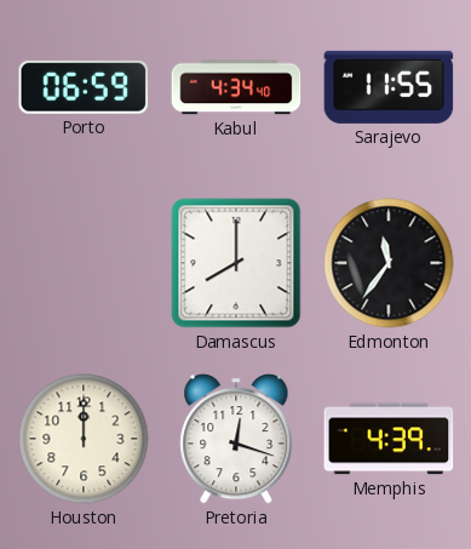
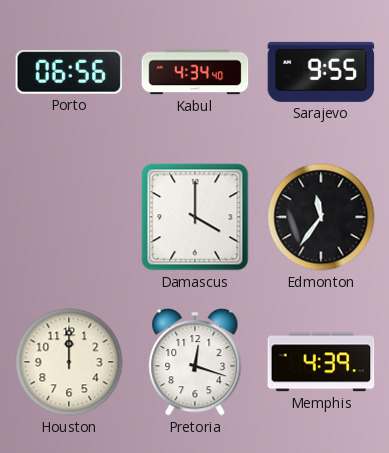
Porto: 06:59 -> 06:56 (69, 72)
Sarajevo: 11:55 -> 9:55 (321, 72)
Damascus: 8:00 -> 4:00 (195, 217)
